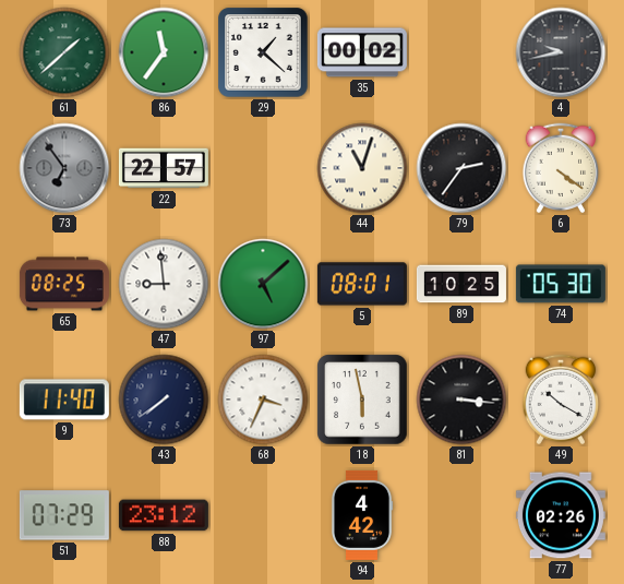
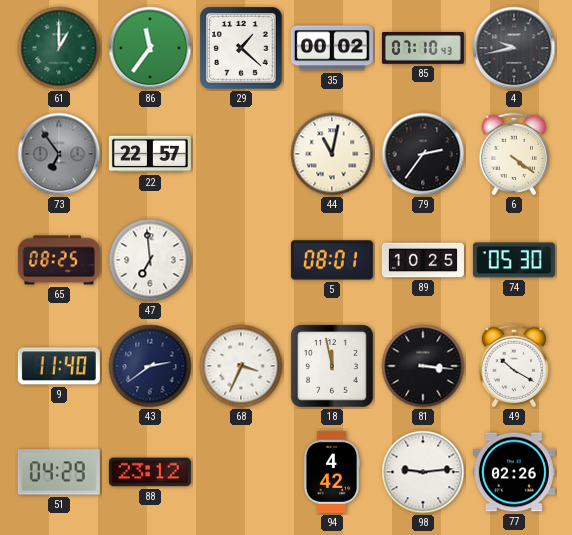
61: 1:38 -> 1:00 (59, 48)
85: none -> 07:10 (423, 48)
44: 11:03 -> 11:02 (332, 154)
47: 8:59 -> 6:59 (150, 260)
97: 5:08 -> none (263, 284)
43: 7:39 -> 2:39 (150, 366)
18: 5:58 -> 11:58 (332, 366)
51: 07:29 -> 04:29 (59, 472)
98: none -> 9:14 (423, 472)
